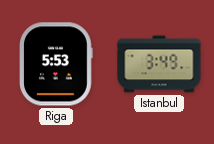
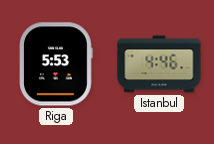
Istanbul: 3:49 -> 4:46 (159, 64)
